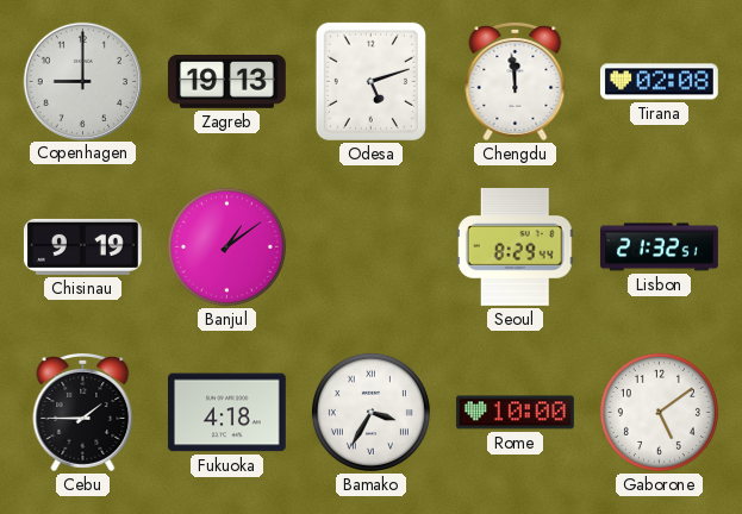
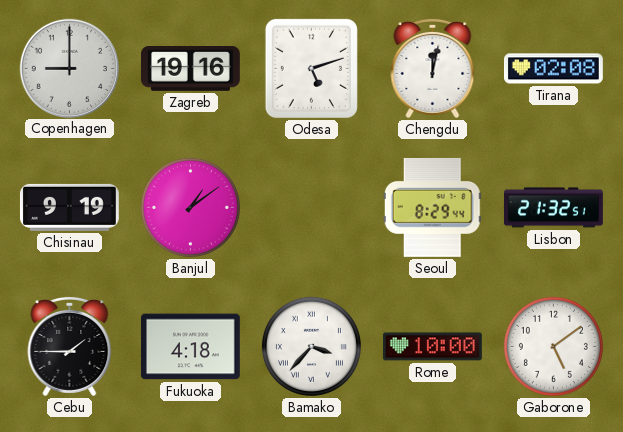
Zagreb: 19:13 -> 19:16 (191, 69)
Chengdu: 11:59 -> 12:02 (433, 68)
Bamako: 3:35 -> 3:37 (311, 346)
